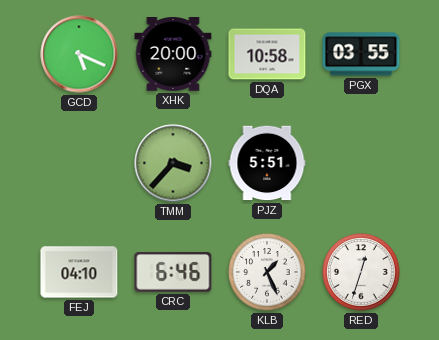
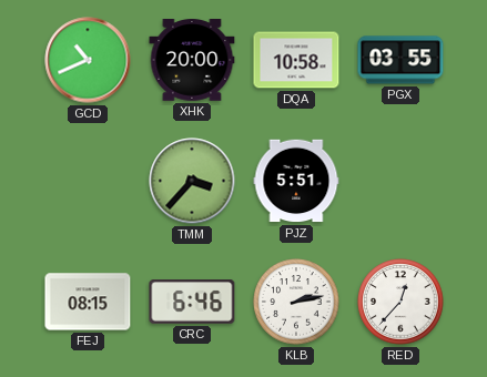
GCD: 5:19 -> 10:41 (88, 60)
FEJ: 04:10 -> 08:15 (88, 302)
KLB: 1:26 -> 2:13 (296, 302)
RED: 12:33 -> 12:37 (400, 302)
